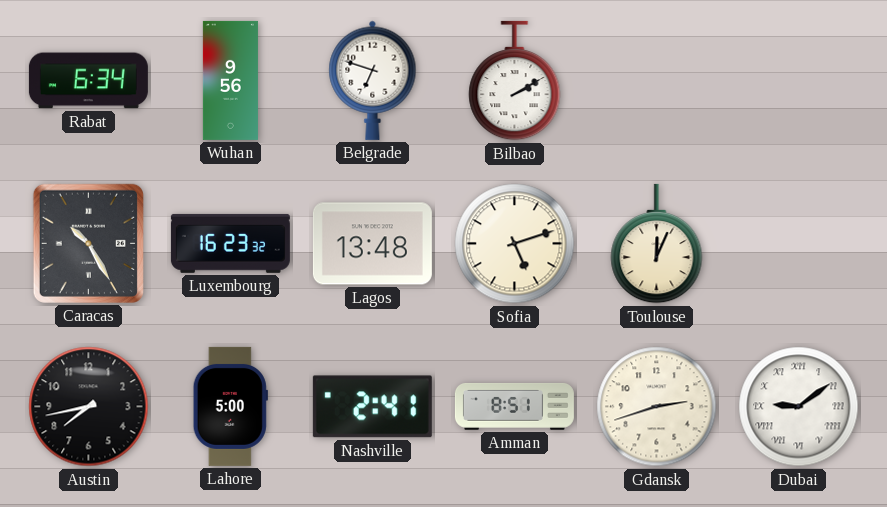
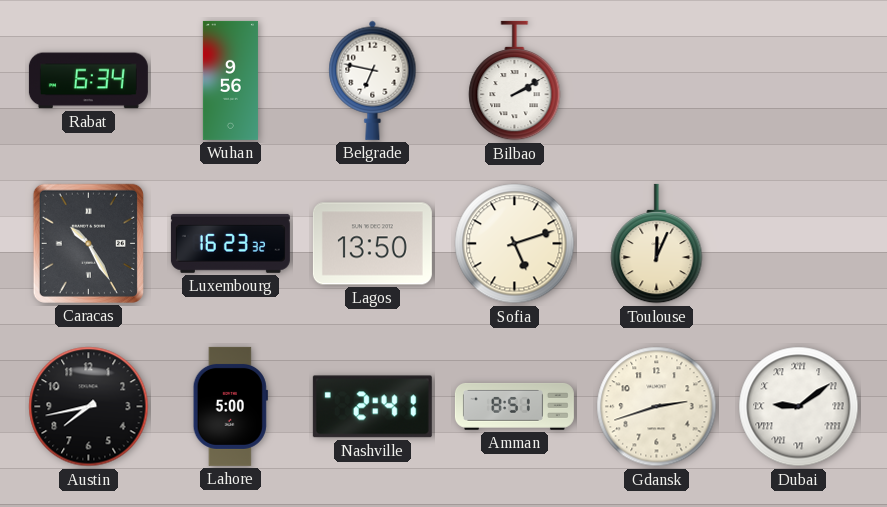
Belgrade: 6:48 -> 6:47 (373, 80)
Lagos: 13:48 -> 13:50 (372, 244)
